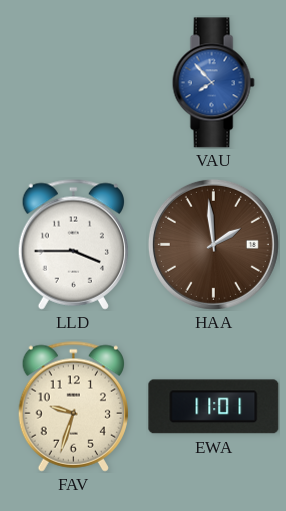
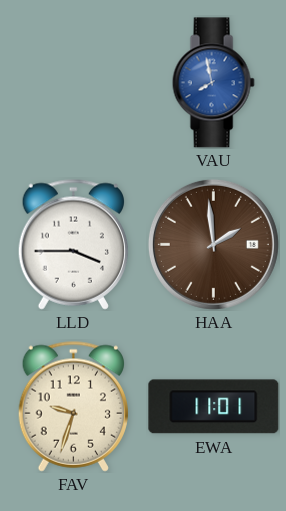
VAU: 7:53 -> 7:58 (213, 83)
